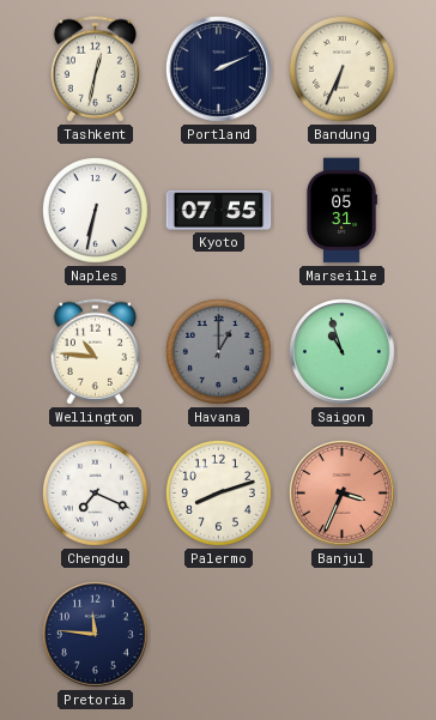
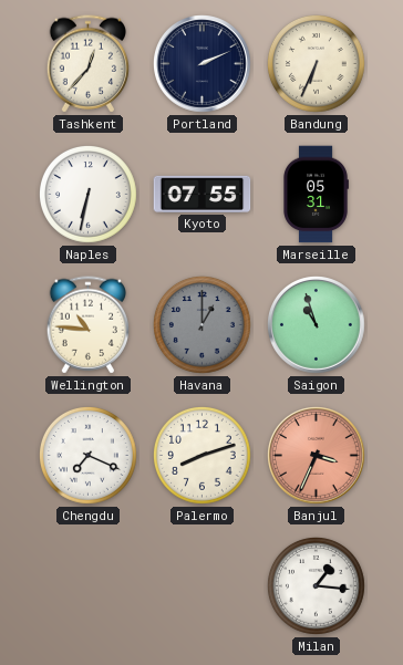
Tashkent: 12:32 -> 12:37 (87, 64)
Pretoria: 11:46 -> none (96, 635)
Milan: none -> 1:16 (317, 586)
